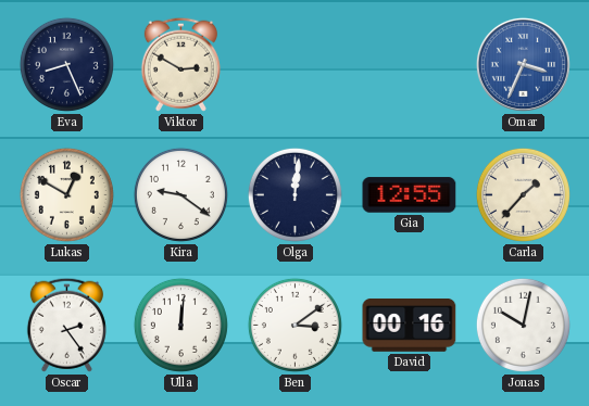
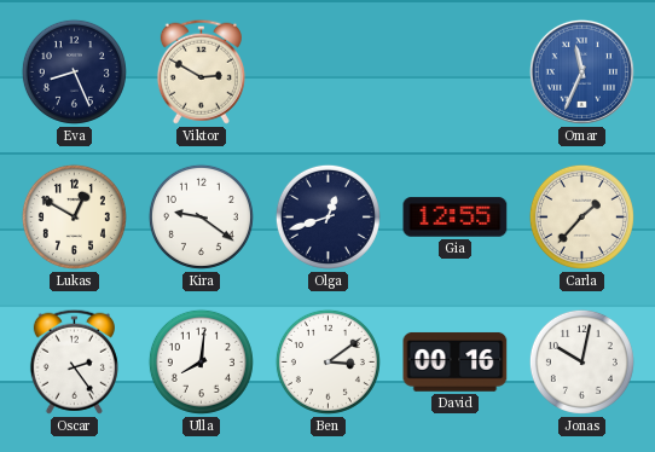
Omar: 3:34 -> 11:34 (581, 71)
Olga: 12:01 -> 12:42 (327, 216)
Ulla: 12:01 -> 8:01 (201, 361)
